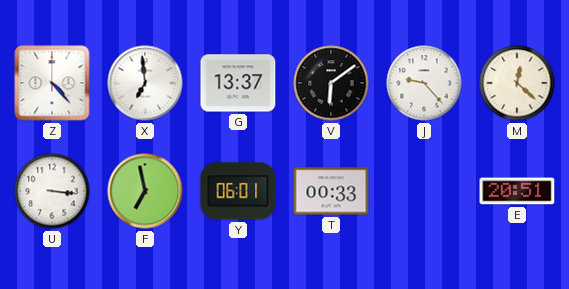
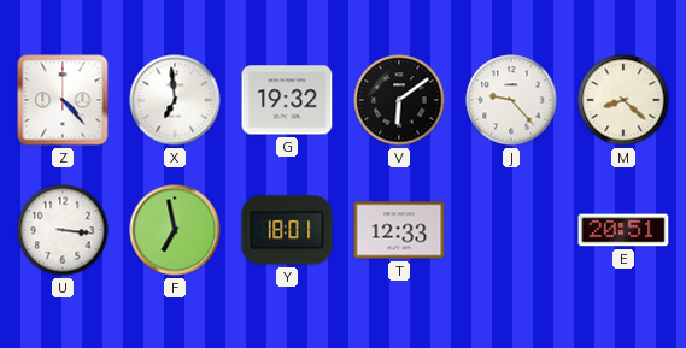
G: 13:37 -> 19:32 (287, 100)
M: 12:22 -> 8:22 (623, 100)
Y: 06:01 -> 18:01 (287, 230)
T: 00:33 -> 12:33 (399, 230)
